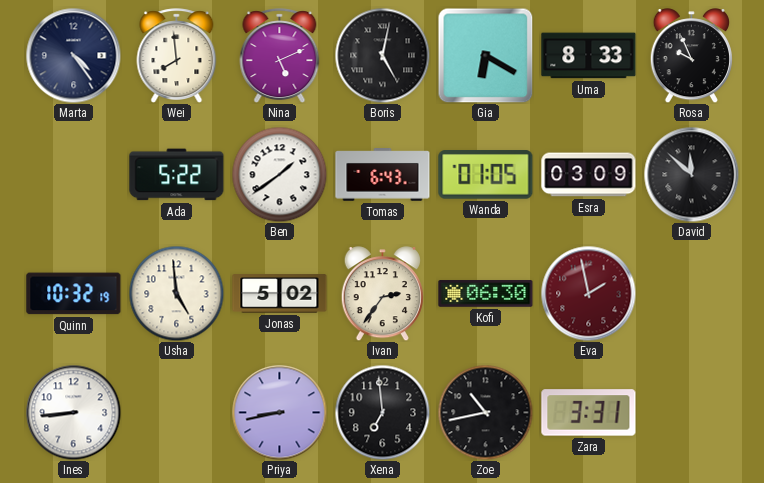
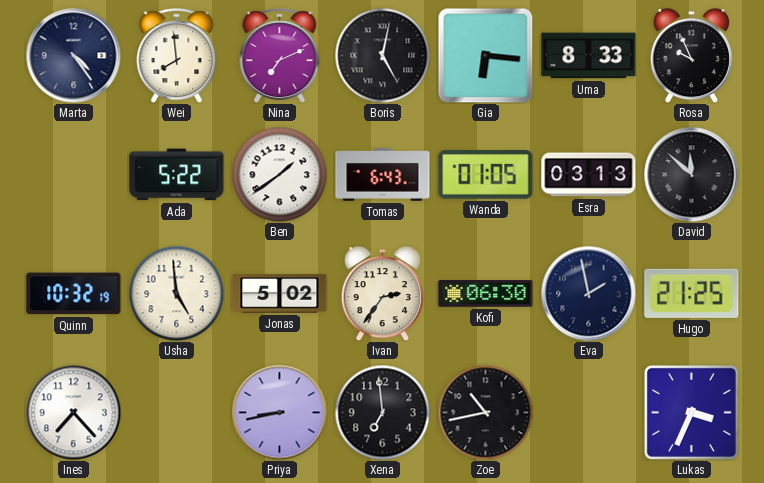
Nina: 5:11 -> 7:11 (280, 55)
Gia: 6:20 -> 6:16 (485, 55)
Esra: 03:09 -> 03:13 (589, 175)
Eva dial: burgundy -> navy (588, 293)
Hugo: none -> 21:25 (692, 293)
Ines: 8:44 -> 7:23 (73, 412)
Zara: 3:31 -> none (589, 413)
Lukas: none -> 3:34 (691, 412)
